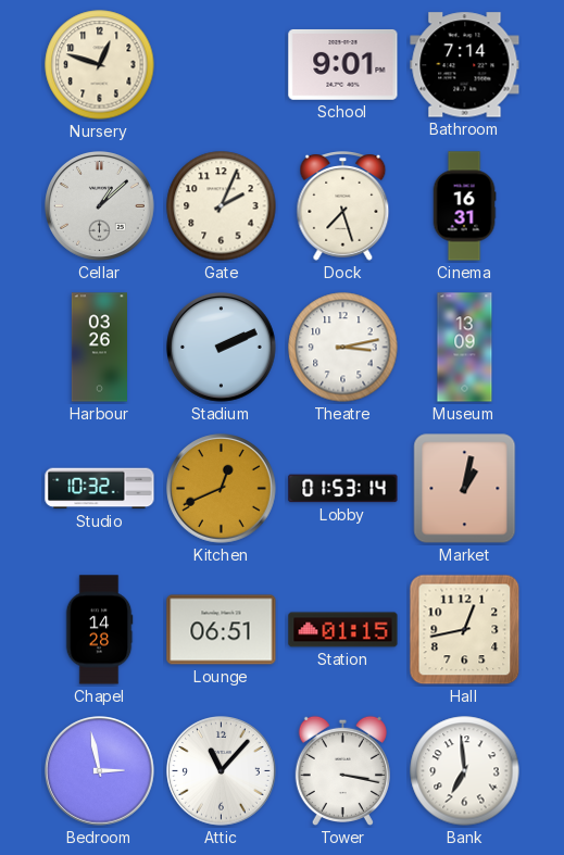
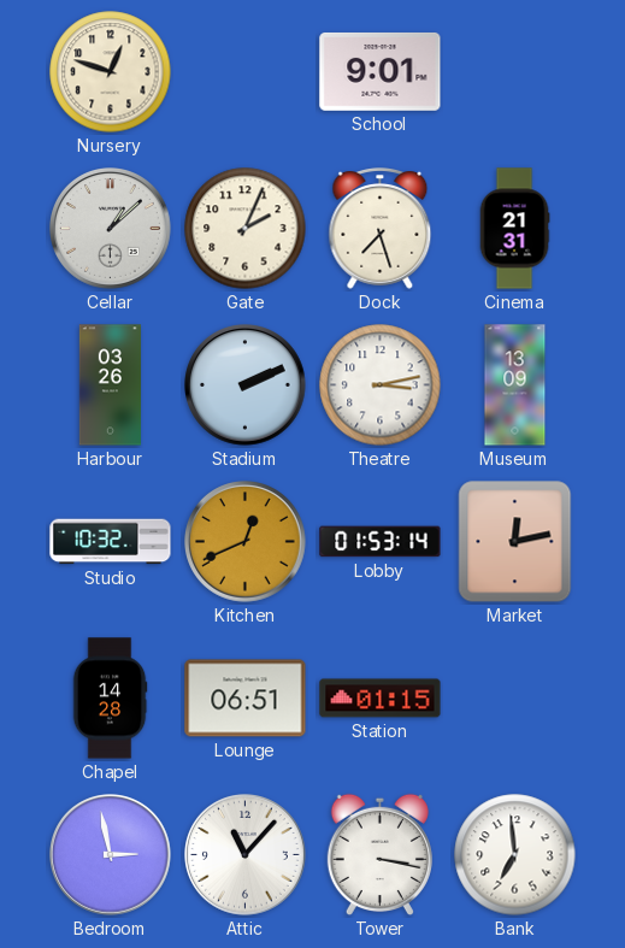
Bathroom: 7:14 -> none (465, 65)
Cinema: 16:31 -> 21:31 (514, 229)
Market: 1:02 -> 12:13 (515, 542)
Hall: 12:43 -> none (465, 630)
